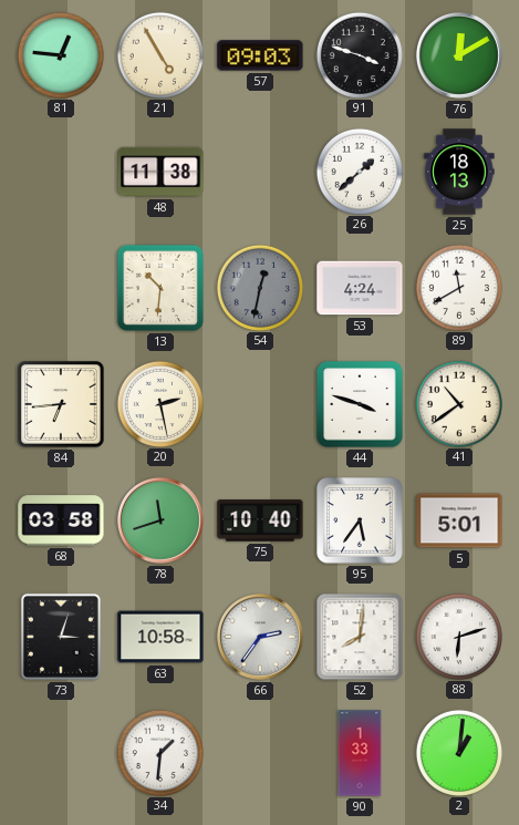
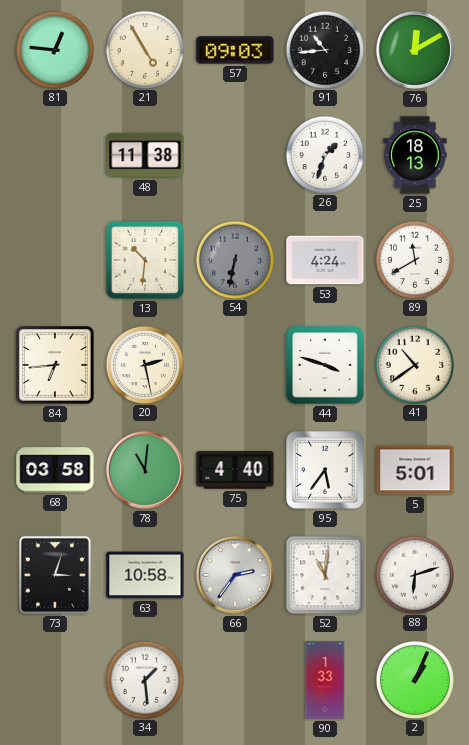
91: 3:48 -> 10:44 (324, 49)
26: 1:38 -> 1:33 (324, 154)
54: 12:32 -> 6:32 (234, 259)
78: 11:42 -> 11:01 (145, 470)
75: 10:40 -> 4:40 (235, 470)
52: 8:01 -> 11:01 (325, 575)
34: 1:31 -> 1:29 (144, 679)
2: 1:01 -> 1:04 (414, 679)
